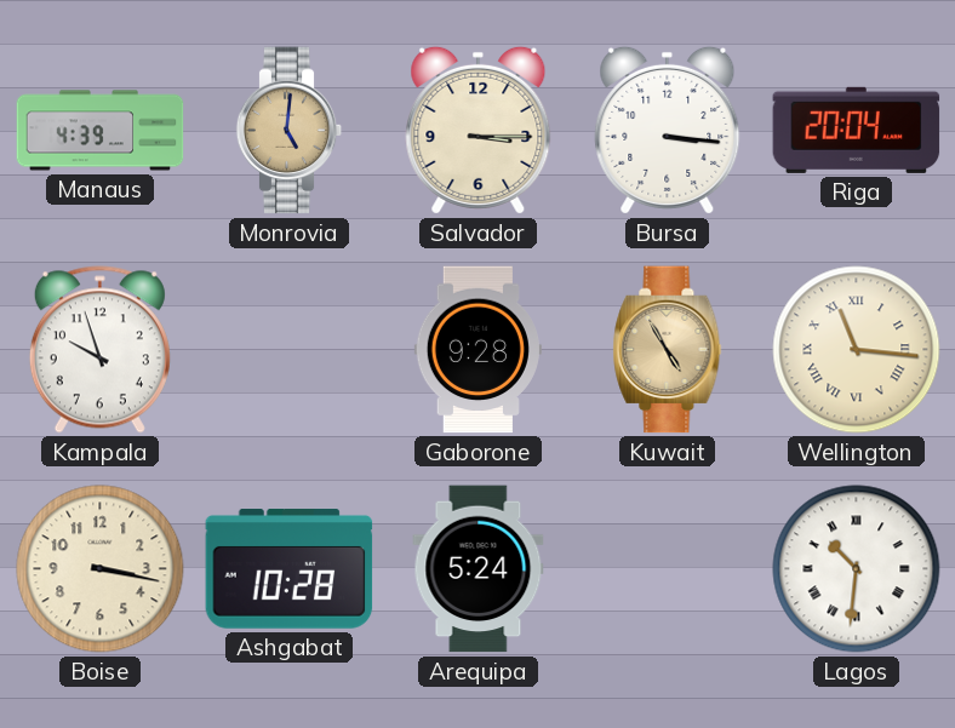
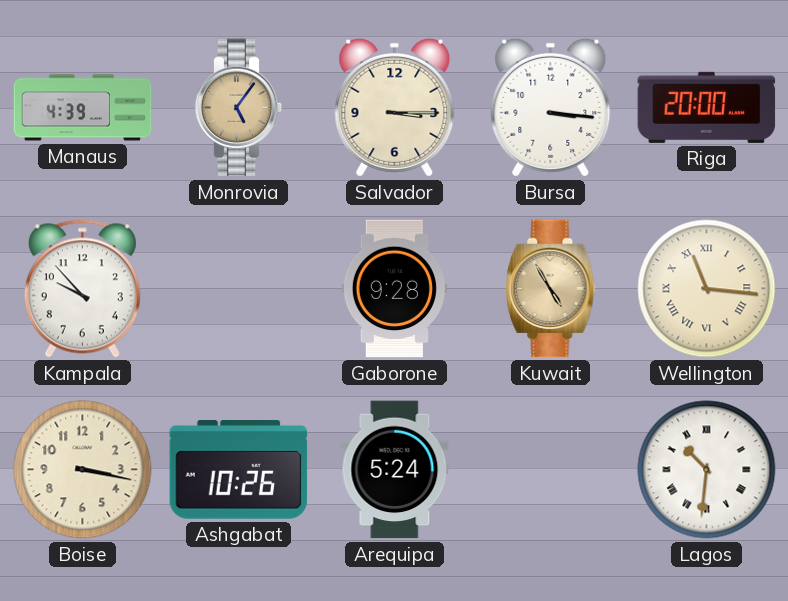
Monrovia: 5:01 -> 5:06 (239, 108)
Riga: 20:04 -> 20:00 (707, 107)
Kampala: 9:57 -> 9:53 (82, 289)
Ashgabat: 10:28 -> 10:26 (239, 470)
